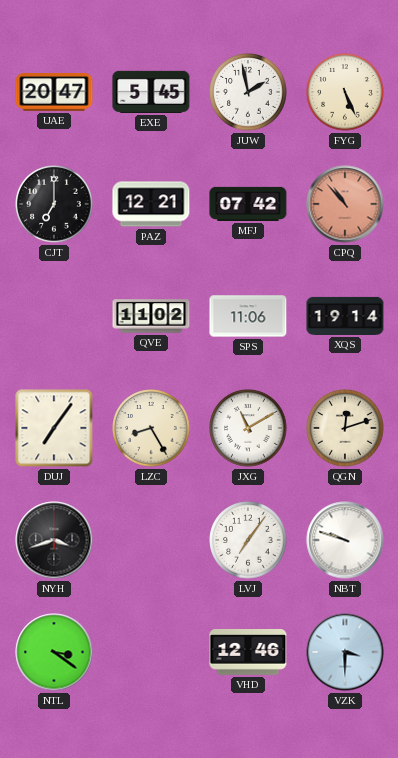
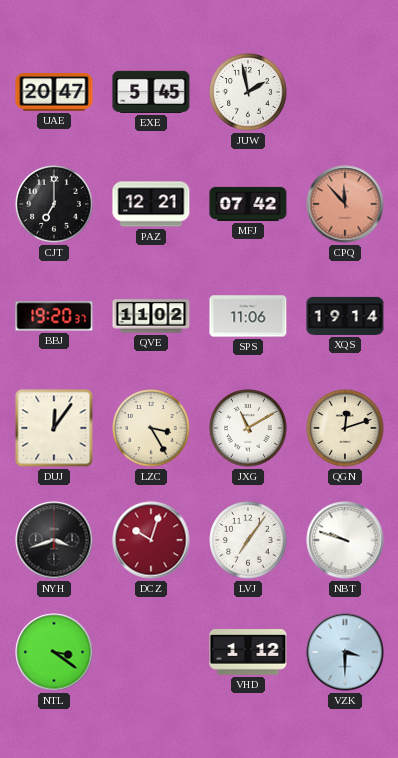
FYG: 5:26 -> none (345, 92)
CPQ: 10:53 -> 11:53 (345, 204)
BBJ: none -> 19:20 (54, 316)
DUJ: 7:06 -> 12:06 (54, 428)
LZC: 8:25 -> 3:25 (151, 428)
DCZ: none -> 10:03 (151, 540)
VHD: 12:46 -> 1:12 (248, 653)
